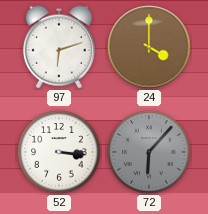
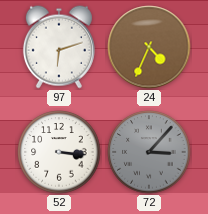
24: 4:00 -> 4:34 (149, 47)
72: 6:07 -> 3:07 (149, 152)
